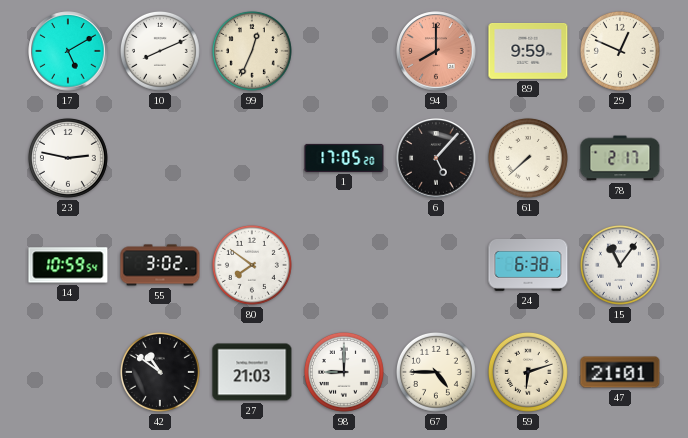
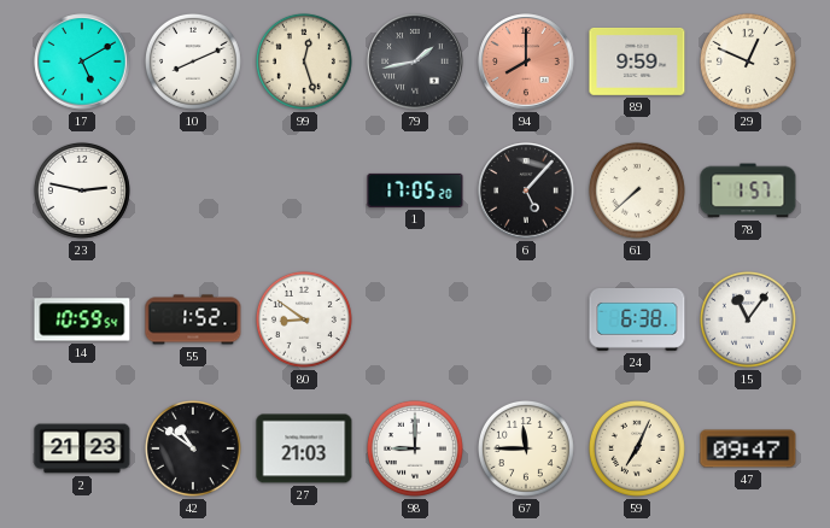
99: 12:34 -> 12:27 (304, 61)
79: none -> 1:43 (415, 61)
78: 2:17 -> 1:57 (748, 190)
55: 3:02 -> 1:52 (193, 319)
80: 7:51 -> 8:51 (304, 319)
2: none -> 21:23 (82, 448)
67: 4:45 -> 11:45 (526, 448)
59: 6:12 -> 7:04 (637, 448)
47: 21:01 -> 09:47 (748, 448)
